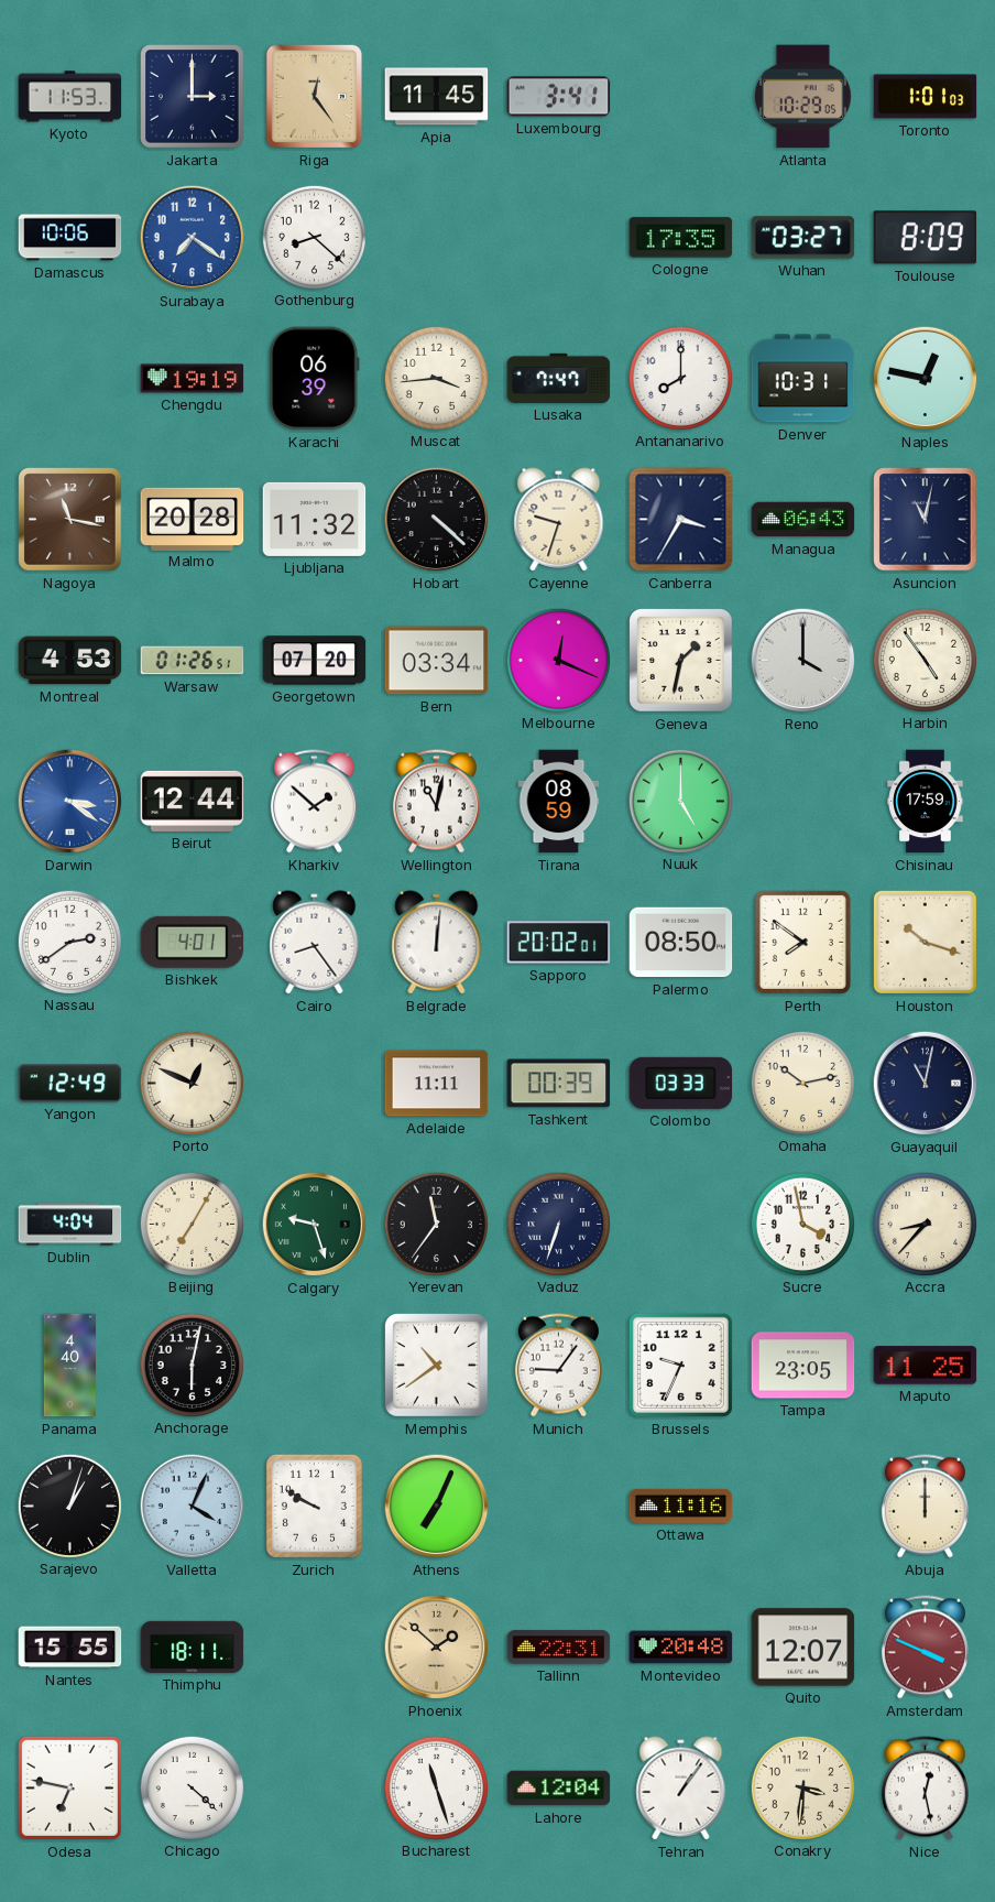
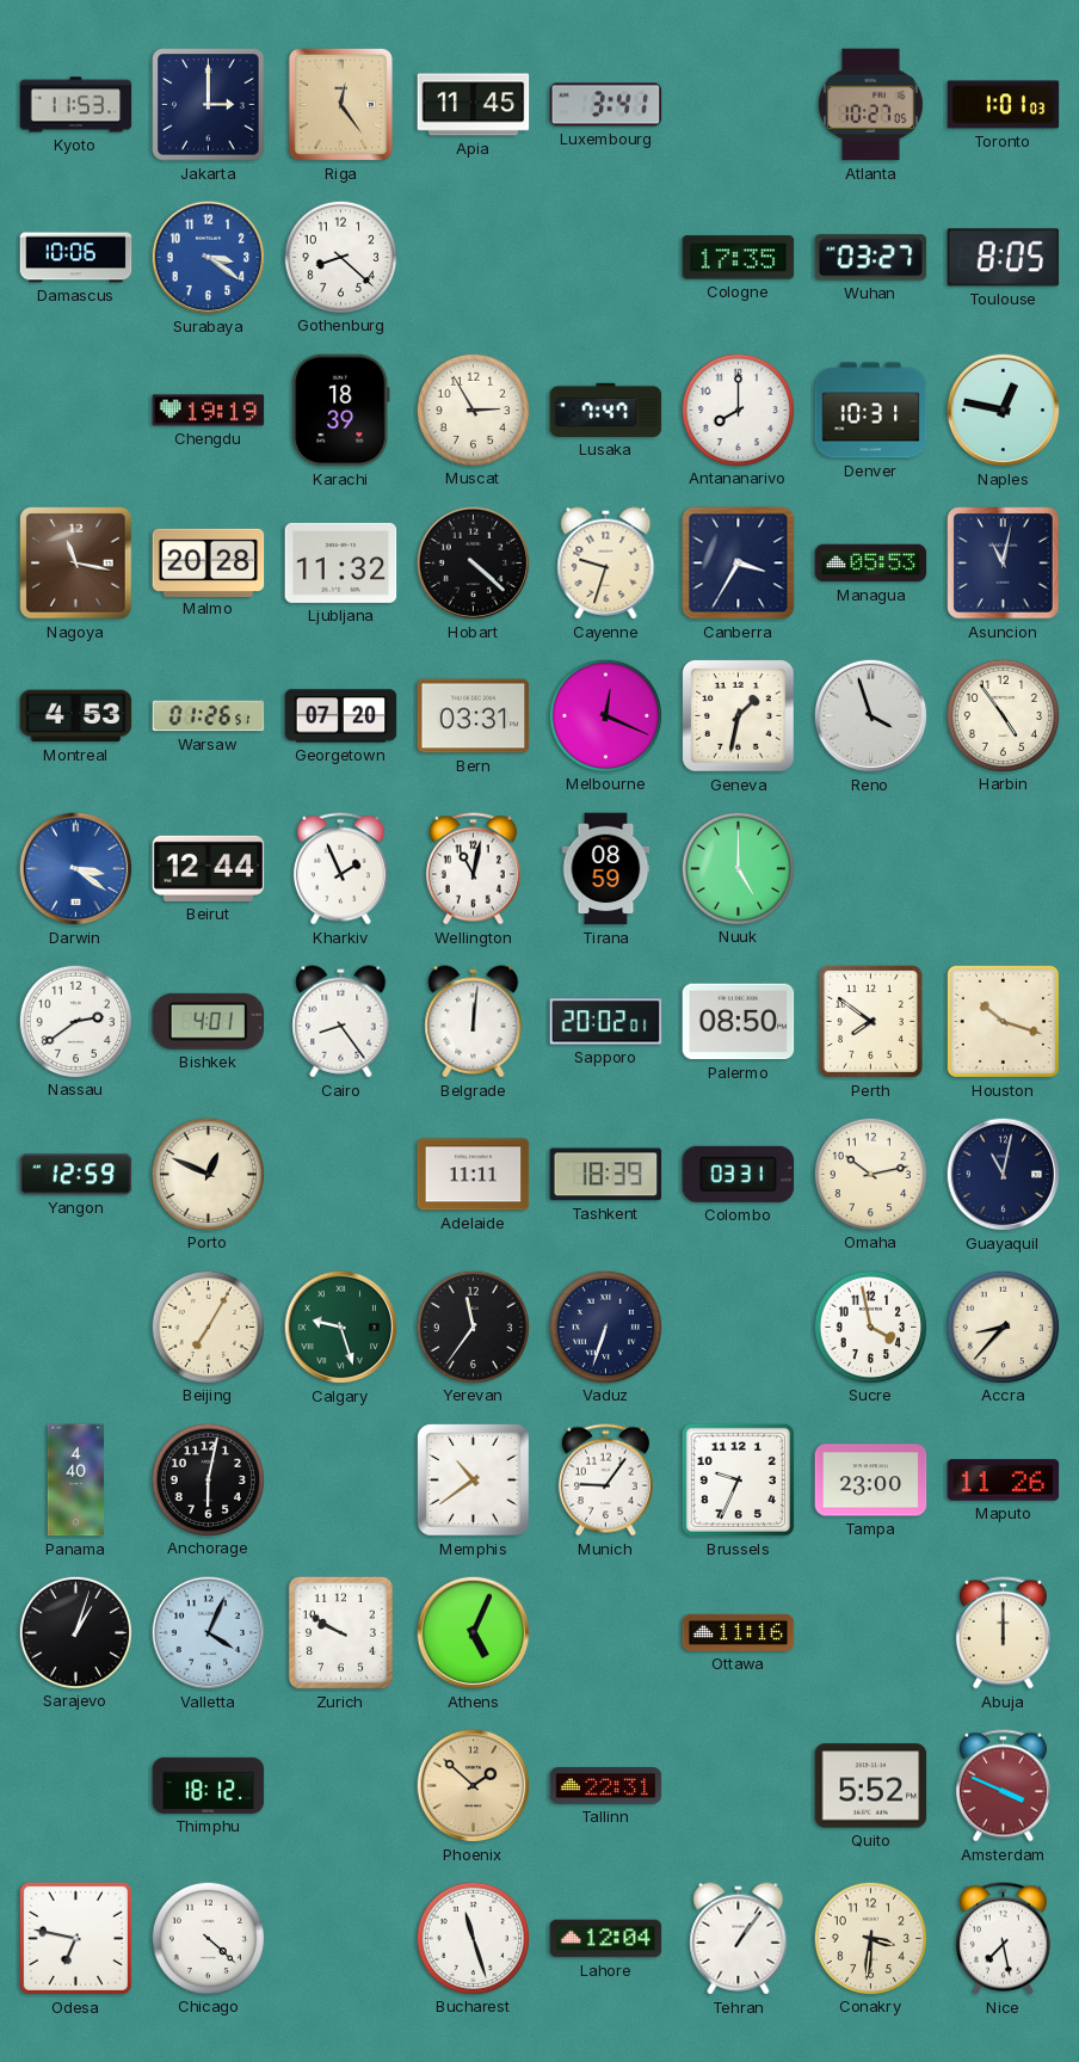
Atlanta: 10:29 -> 10:27 (870, 105)
Surabaya: 7:21 -> 3:21 (209, 258)
Toulouse: 8:09 -> 8:05 (1004, 258)
Karachi: 06:39 -> 18:39 (341, 411)
Muscat: 3:44 -> 2:55 (473, 410)
Managua: 06:43 -> 05:53 (871, 564)
Bern: 03:34 -> 03:31 (474, 716)
Reno: 4:00 -> 3:57 (871, 716)
Kharkiv: 1:52 -> 1:56 (340, 869)
Chisinau: 17:59 -> none (926, 802)
Yangon: 12:49 -> 12:59 (76, 1175)
Tashkent: 00:39 -> 18:39 (606, 1175)
Colombo: 03:33 -> 03:31 (739, 1174)
Dublin: 4:04 -> none (70, 1225)
Tampa: 23:05 -> 23:00 (871, 1481)
Maputo: 11:25 -> 11:26 (1004, 1481)
Athens: 7:04 -> 5:04 (474, 1633)
Nantes: 15:55 -> none (70, 1648)
Thimphu: 18:11 -> 18:12 (209, 1785)
Montevideo: 20:48 -> none (681, 1648)
Quito: 12:07 -> 5:52 (871, 1786)
Nice: 12:28 -> 7:28 (1003, 1939)
